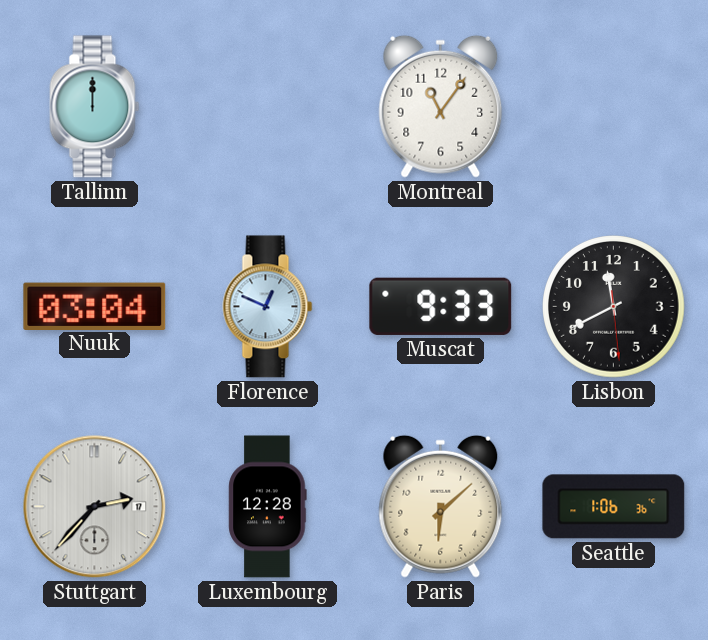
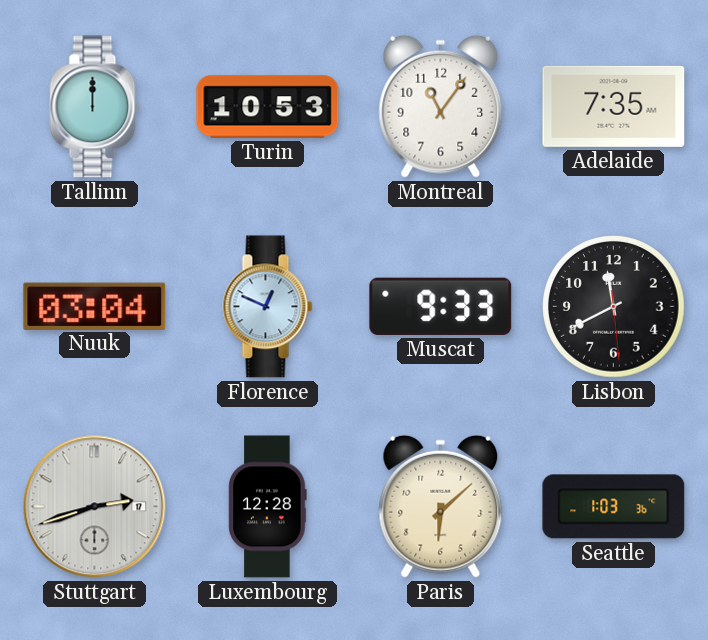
Turin: none -> 10:53 (268, 107)
Adelaide: none -> 7:35 (614, 106)
Stuttgart: 2:37 -> 2:42 (95, 507)
Seattle: 1:06 -> 1:03 (614, 507)
